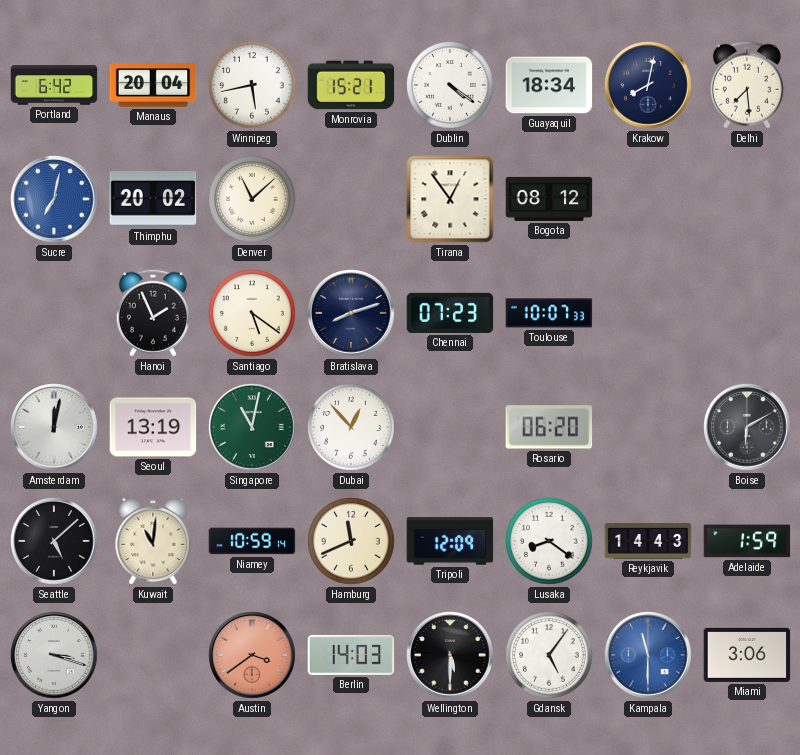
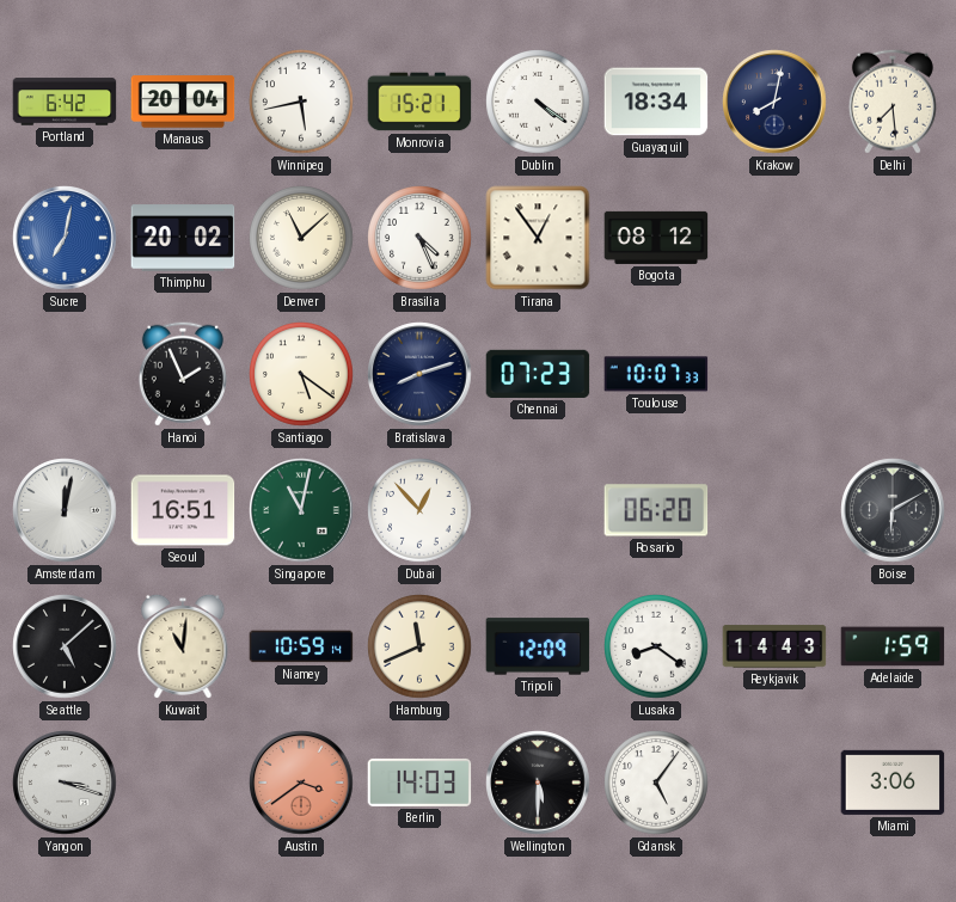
Brasilia: none -> 4:26 (419, 238)
Seoul: 13:19 -> 16:51 (183, 510)
Kampala: 11:30 -> none (648, 655)
